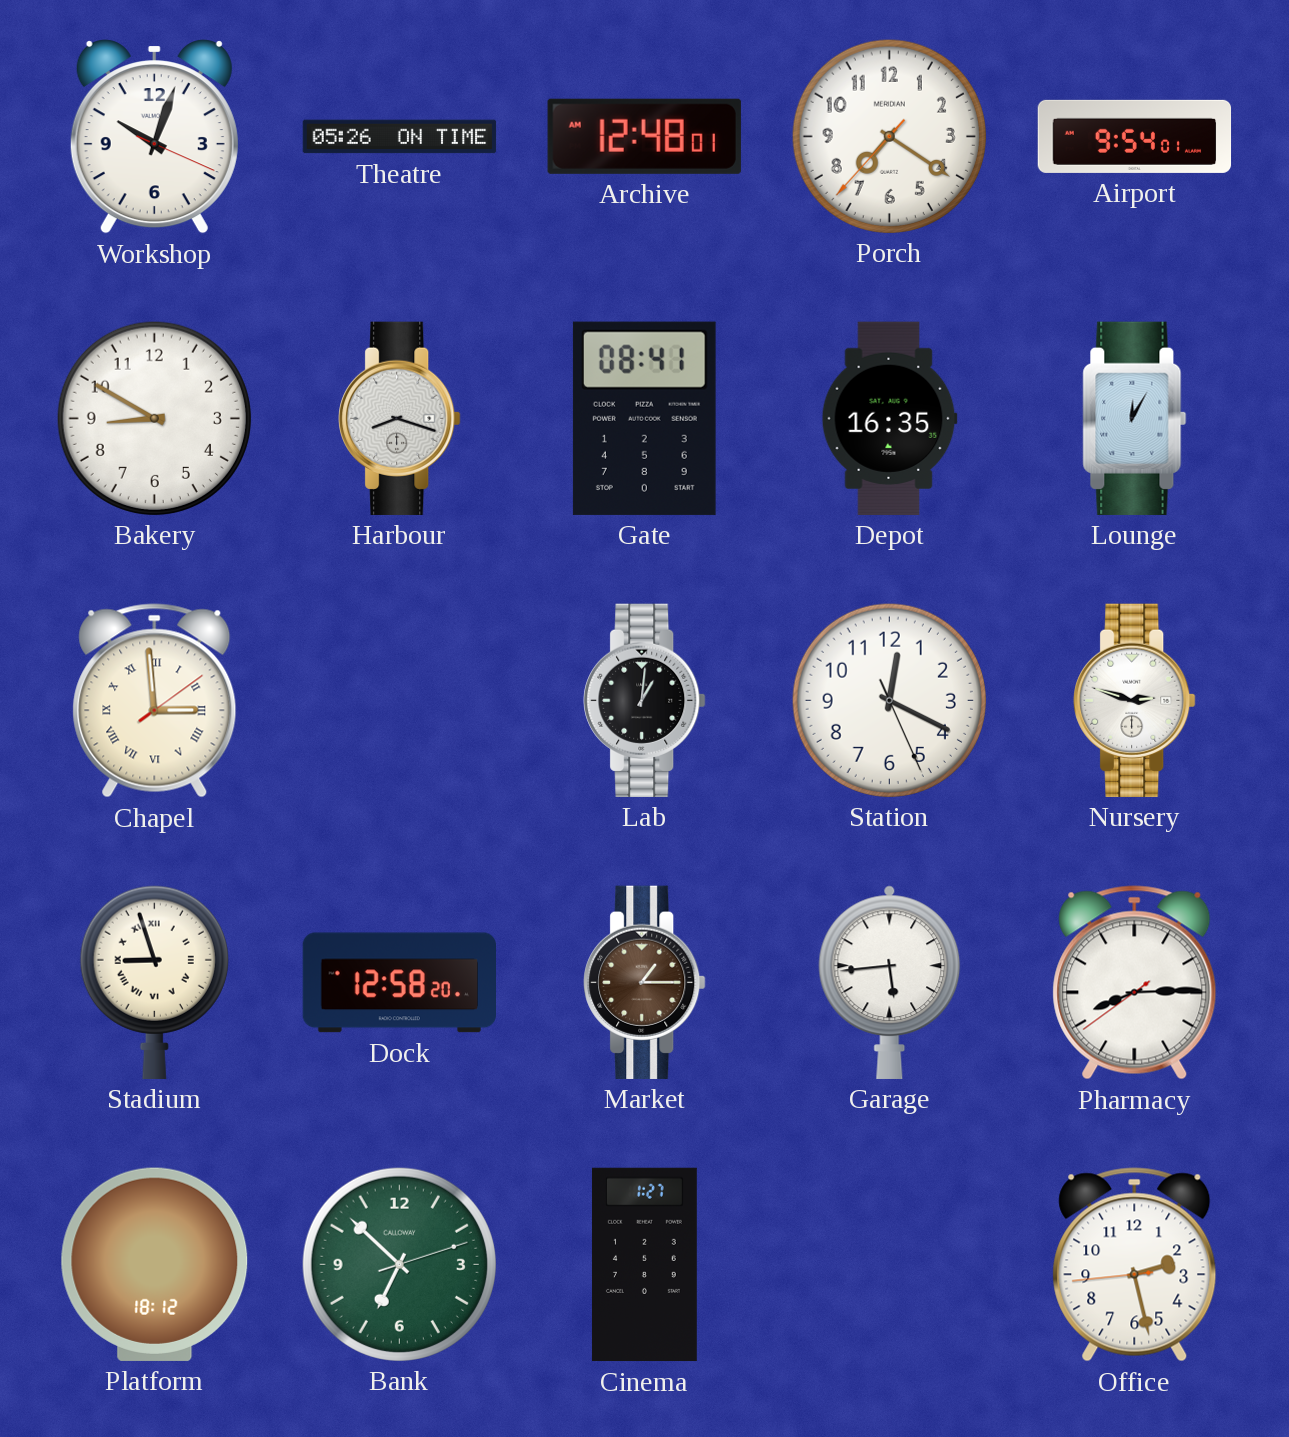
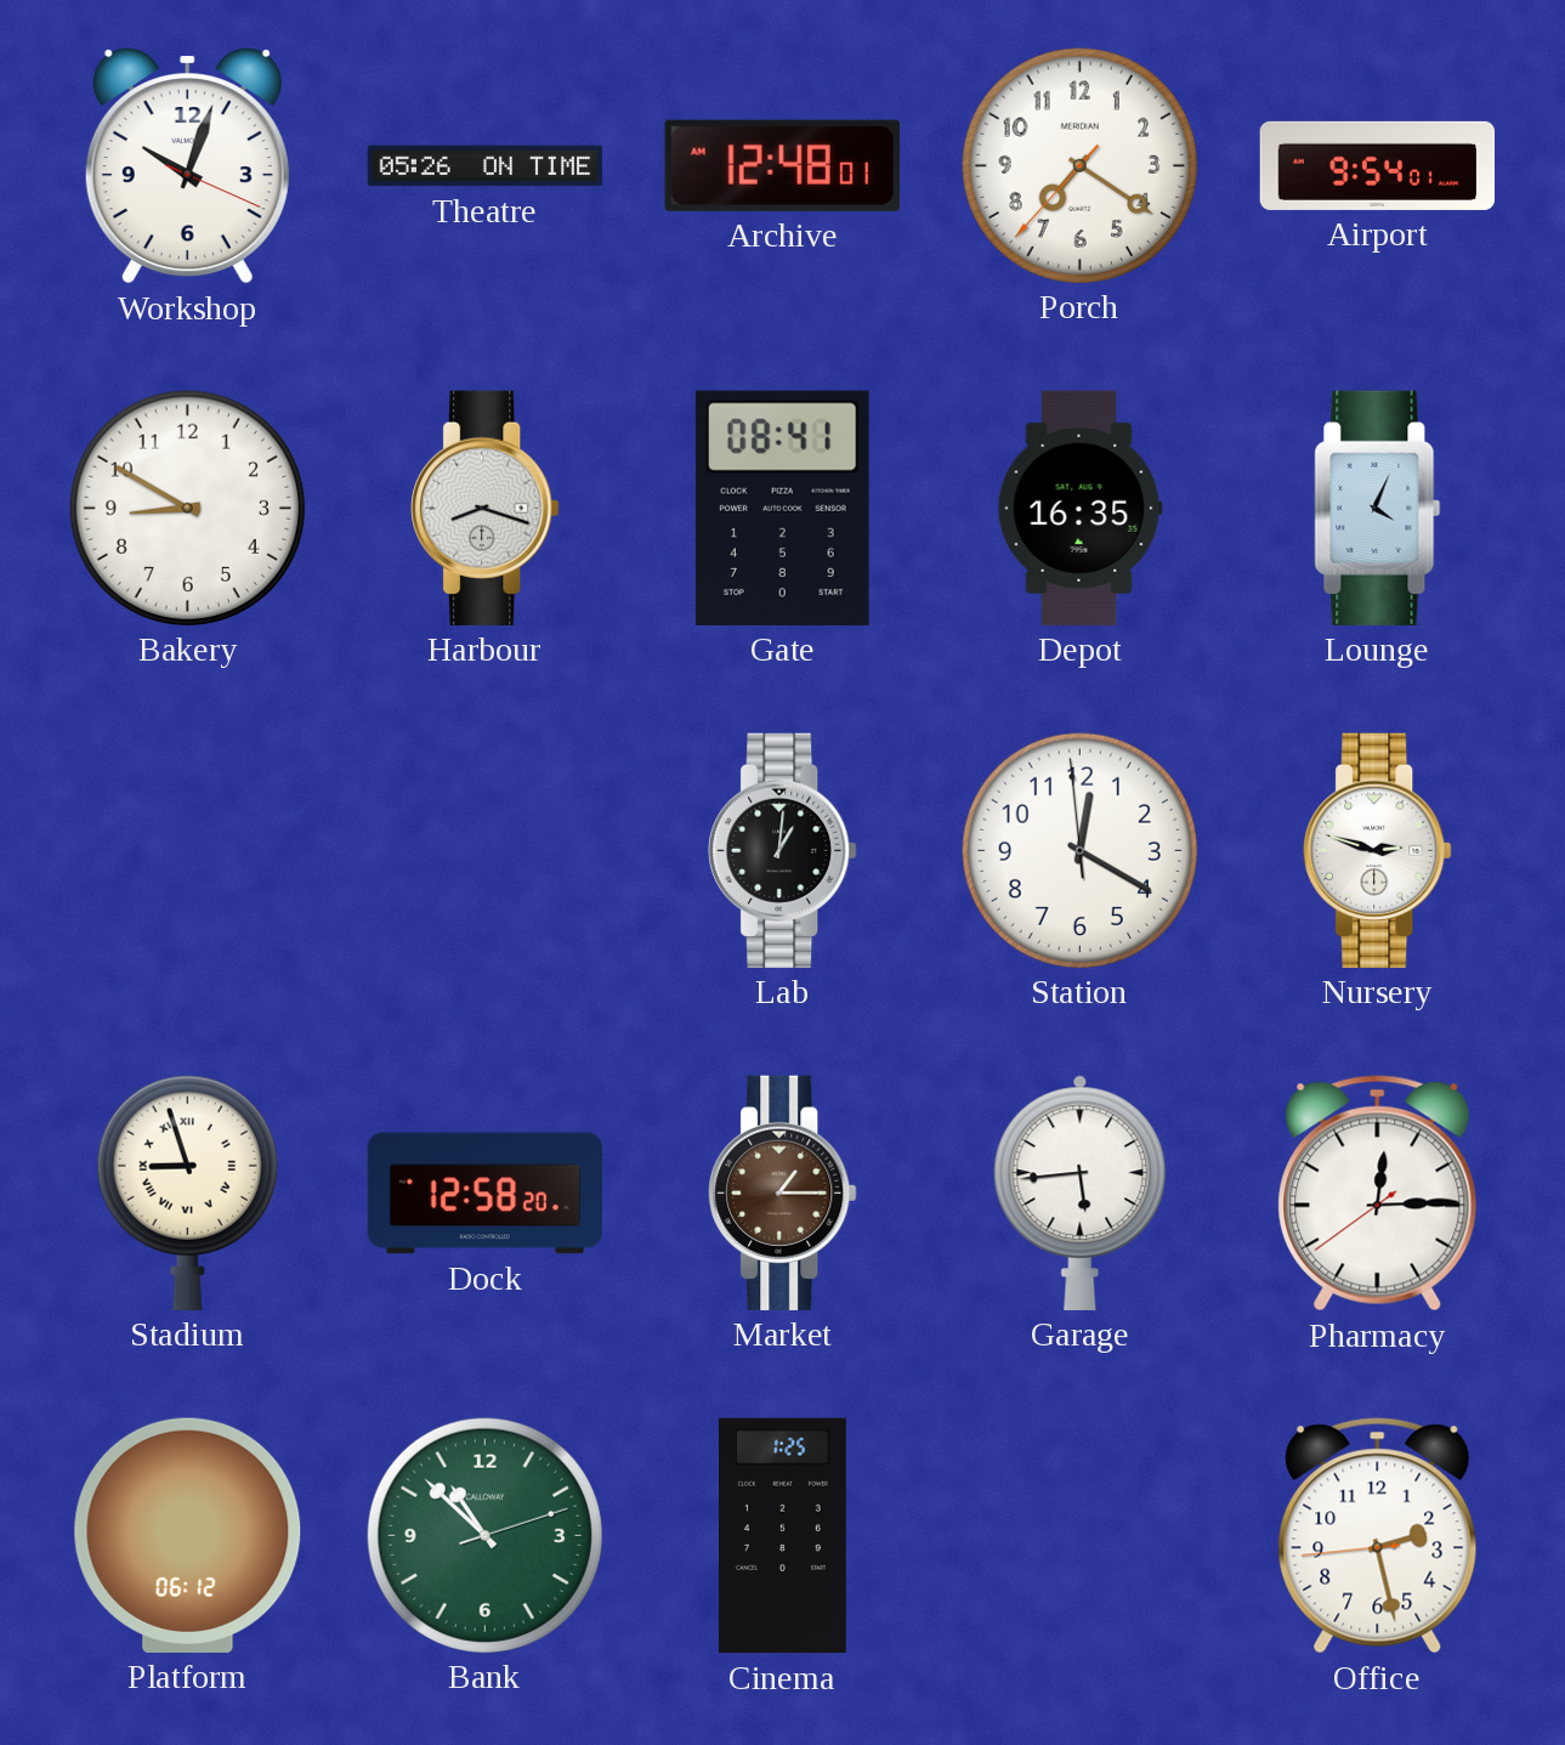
Lounge: 12:05 -> 4:04 (1378, 508)
Chapel: 2:59 -> none (155, 701)
Station: 12:19:26 -> 12:19:59 (1079, 850)
Pharmacy: 8:14 -> 12:14 (1378, 1194)
Platform: 18:12 -> 06:12 (188, 1535)
Bank: 6:52 -> 10:52 (484, 1535)
Cinema: 1:27 -> 1:25 (782, 1536)
